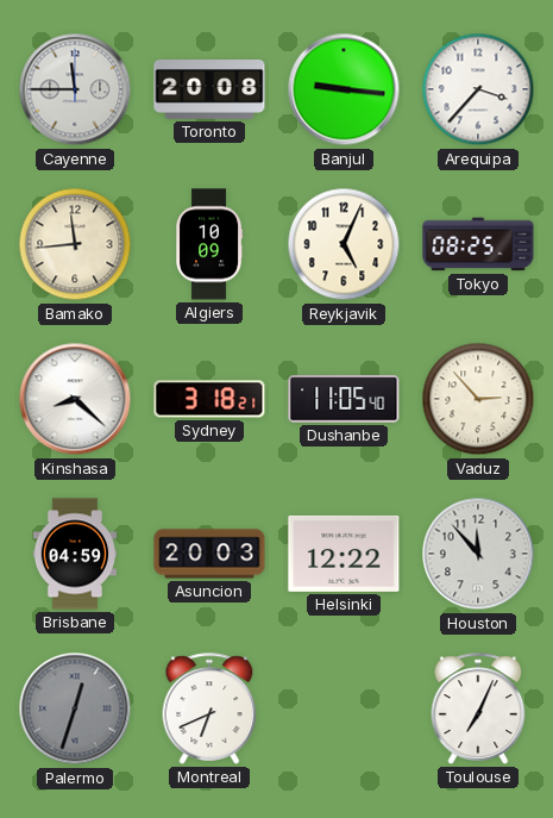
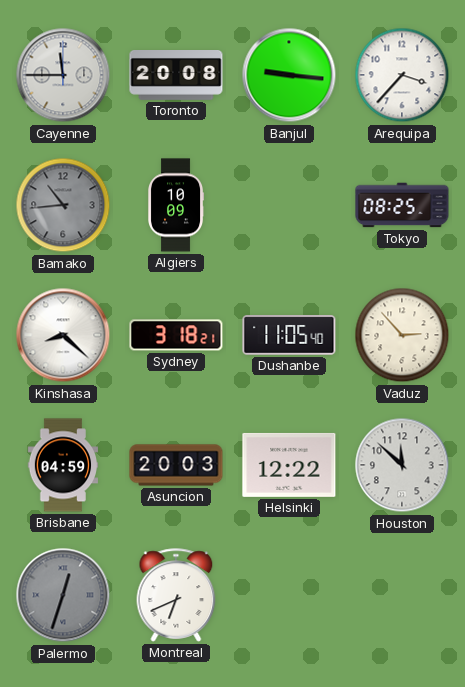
Bamako: 11:44 -> 10:44 (63, 205)
Bamako dial: cream -> grey (63, 205)
Reykjavik: 5:04 -> none (344, 244)
Houston: 11:53 -> 11:52 (402, 465)
Toulouse: 7:04 -> none (478, 708)
